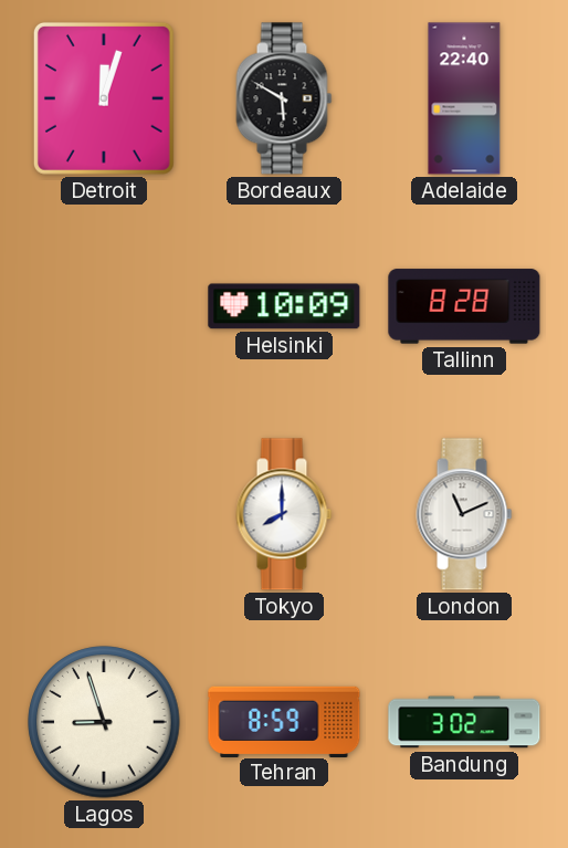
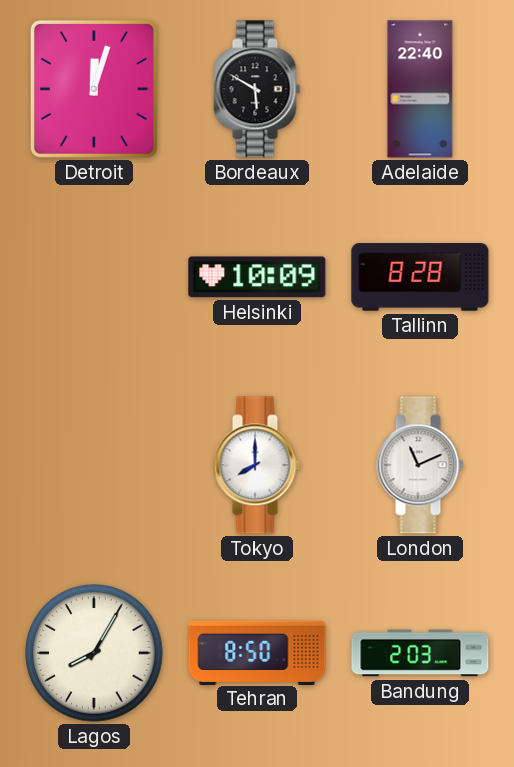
Lagos: 8:57 -> 8:05 (94, 653)
Tehran: 8:59 -> 8:50 (257, 652)
Bandung: 3:02 -> 2:03 (420, 653)
